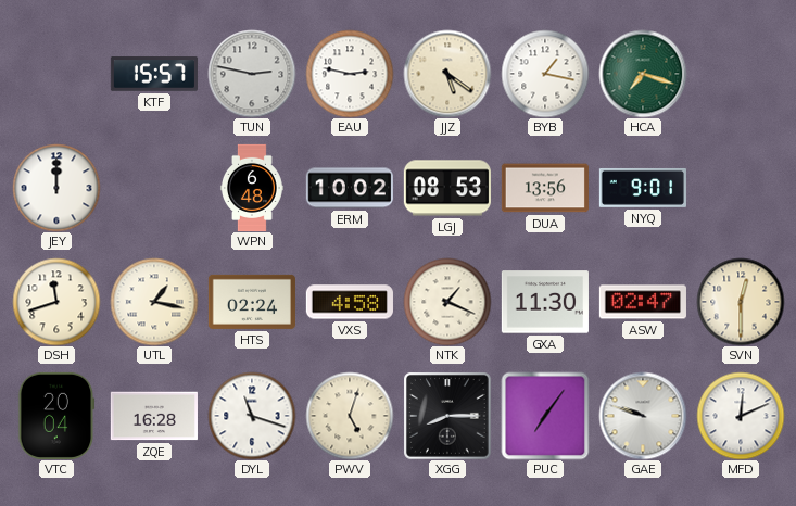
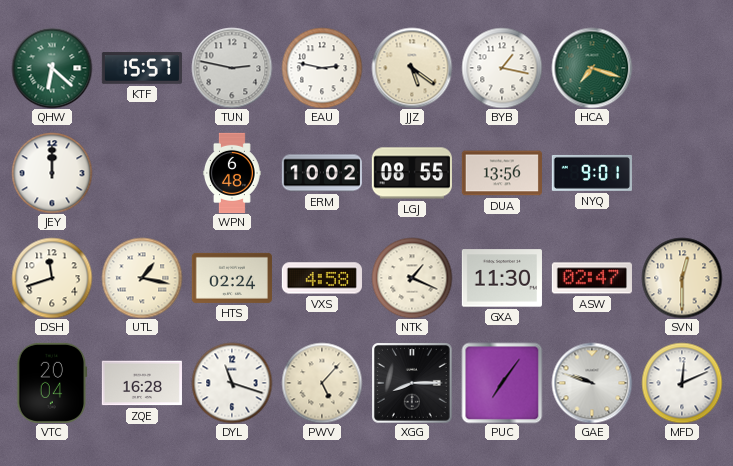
QHW: none -> 6:22 (52, 68)
LGJ: 08:53 -> 08:55 (412, 173)
PWV: 5:03 -> 5:07 (322, 383)
